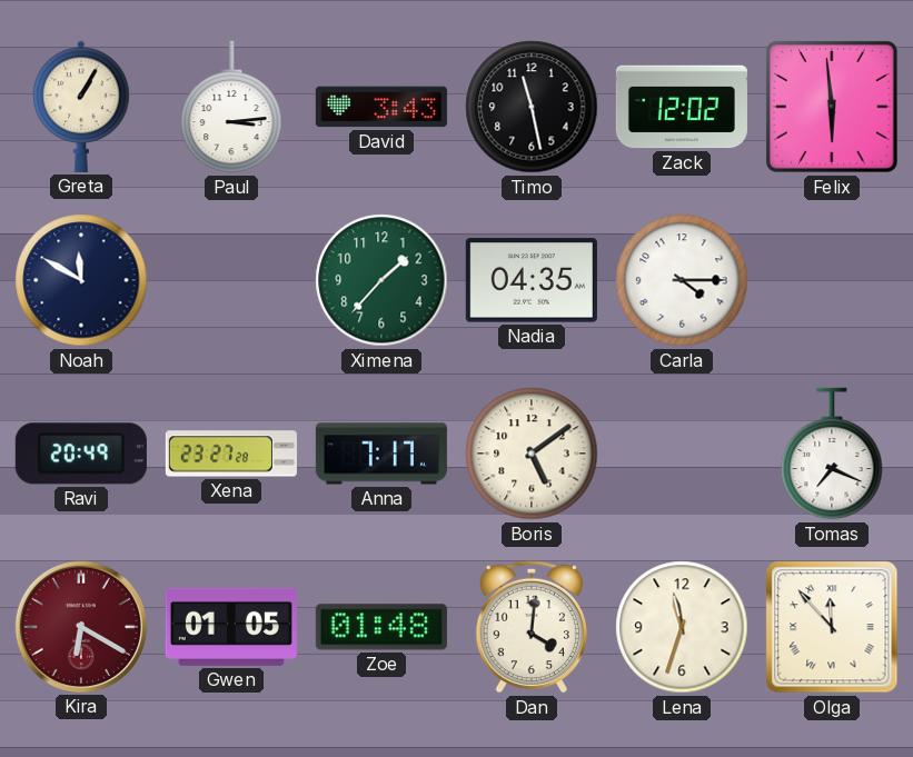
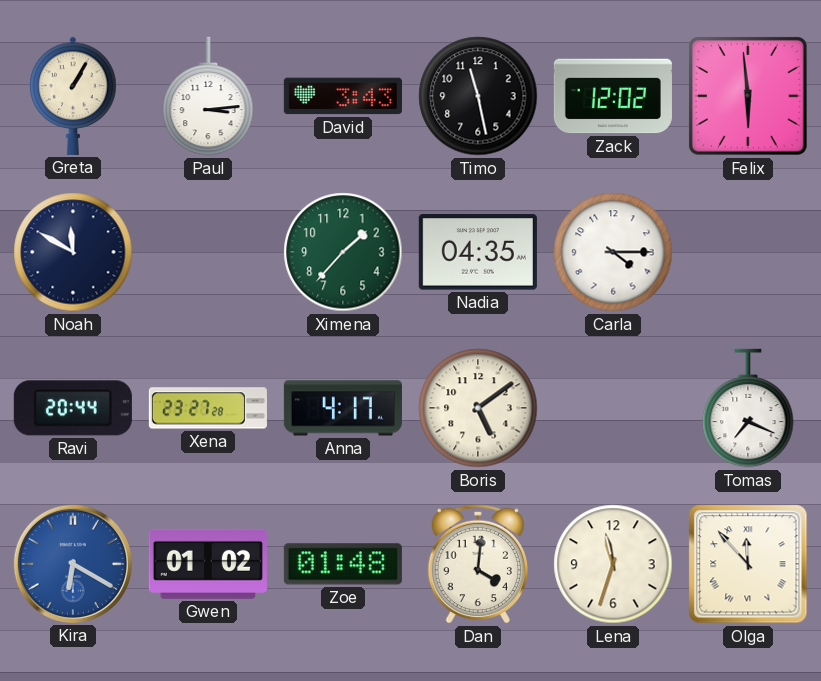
Ravi: 20:49 -> 20:44 (73, 408)
Anna: 7:17 -> 4:17 (343, 408)
Kira dial: burgundy -> blue (73, 564)
Gwen: 01:05 -> 01:02 (208, 564)
